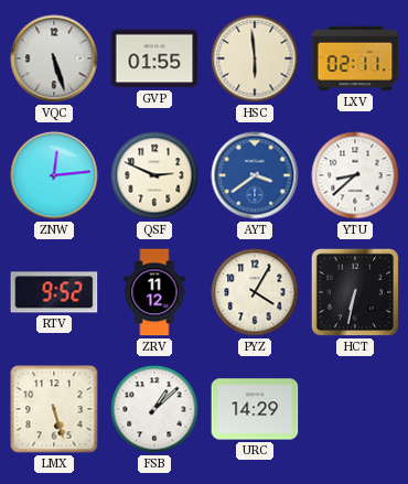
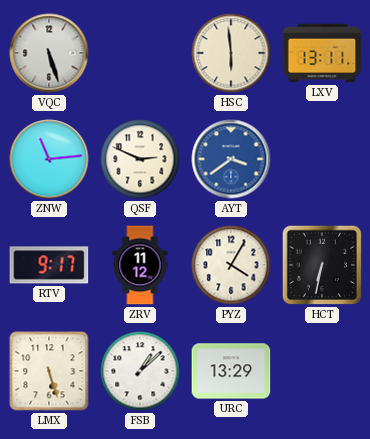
GVP: 01:55 -> none (154, 58)
LXV: 02:11 -> 13:11 (322, 53)
ZNW: 12:14 -> 11:14 (49, 159)
YTU: 8:38 -> none (355, 175)
RTV: 9:52 -> 9:17 (49, 265)
URC: 14:29 -> 13:29 (231, 371)
